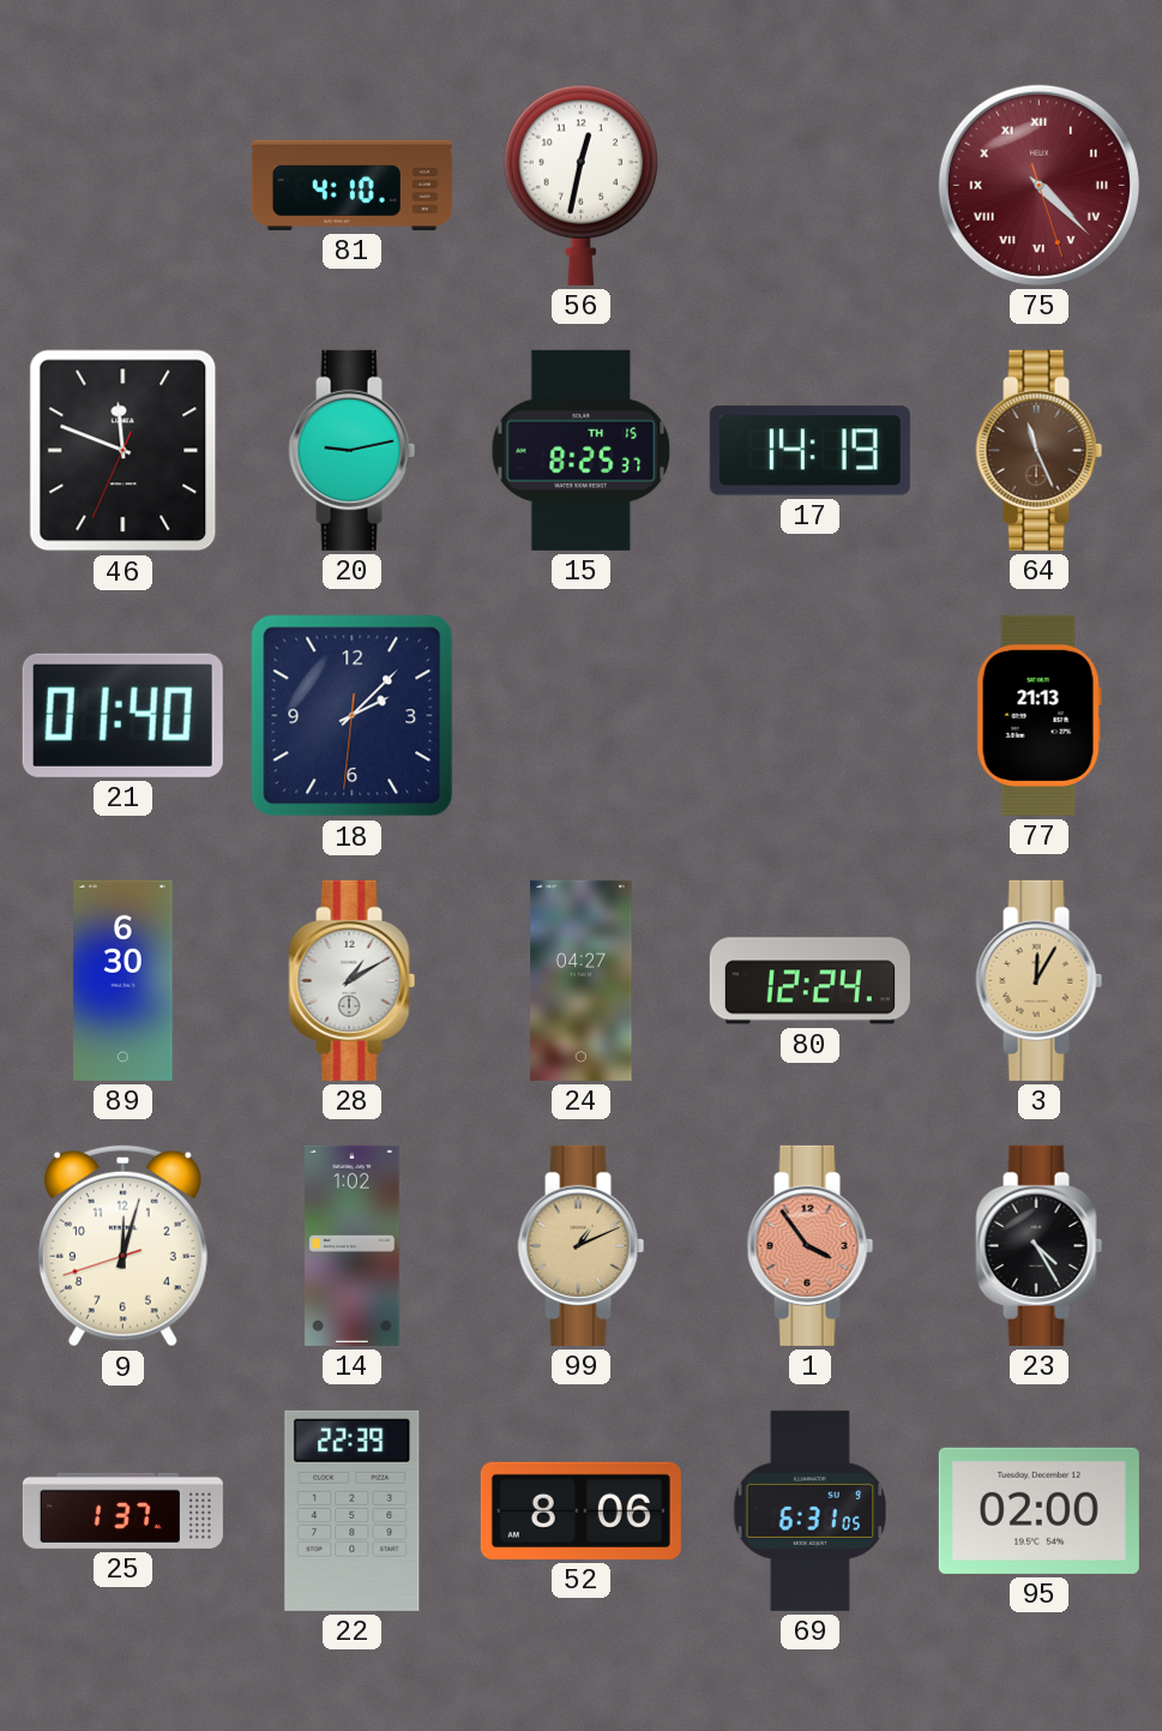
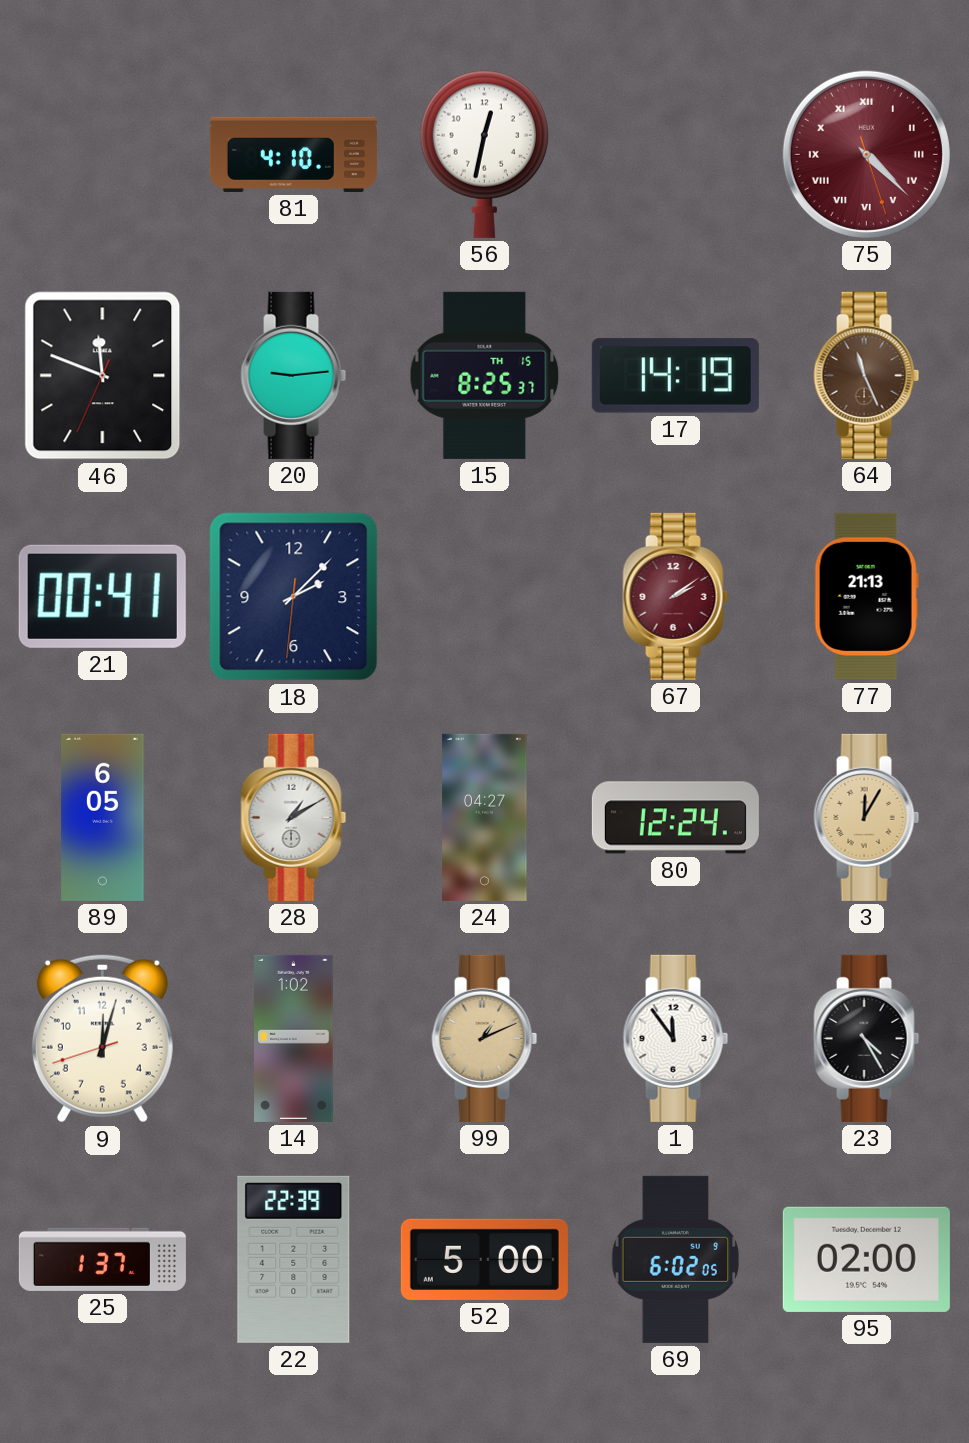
20: 9:13 -> 9:14 (294, 375)
21: 01:40 -> 00:41 (102, 596)
67: none -> 2:09 (676, 596)
89: 6:30 -> 6:05 (103, 817)
1: 3:54 -> 11:54 (676, 1038)
1 dial: salmon -> white (676, 1038)
52: 8:06 -> 5:00 (484, 1259)
69: 6:31 -> 6:02 (676, 1259)
